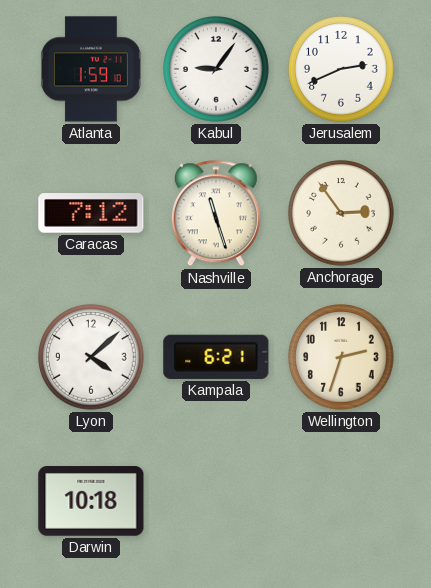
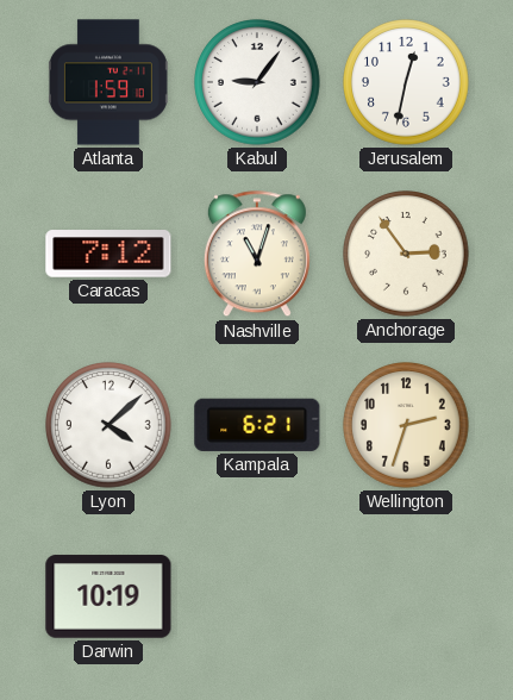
Jerusalem: 2:41 -> 12:32 (406, 82)
Nashville: 11:27 -> 11:03 (257, 255)
Darwin: 10:18 -> 10:19 (108, 596)
